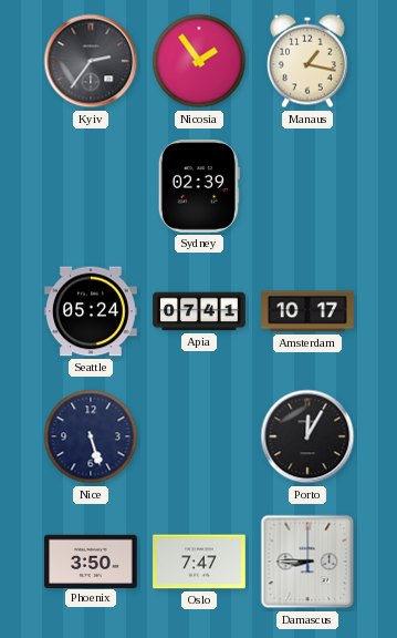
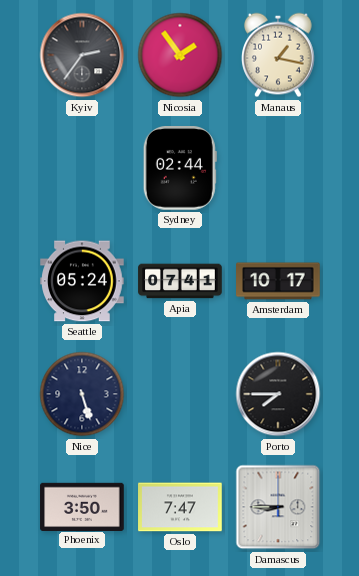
Sydney: 02:39 -> 02:44 (180, 168)
Porto: 12:05 -> 7:45 (278, 394)
